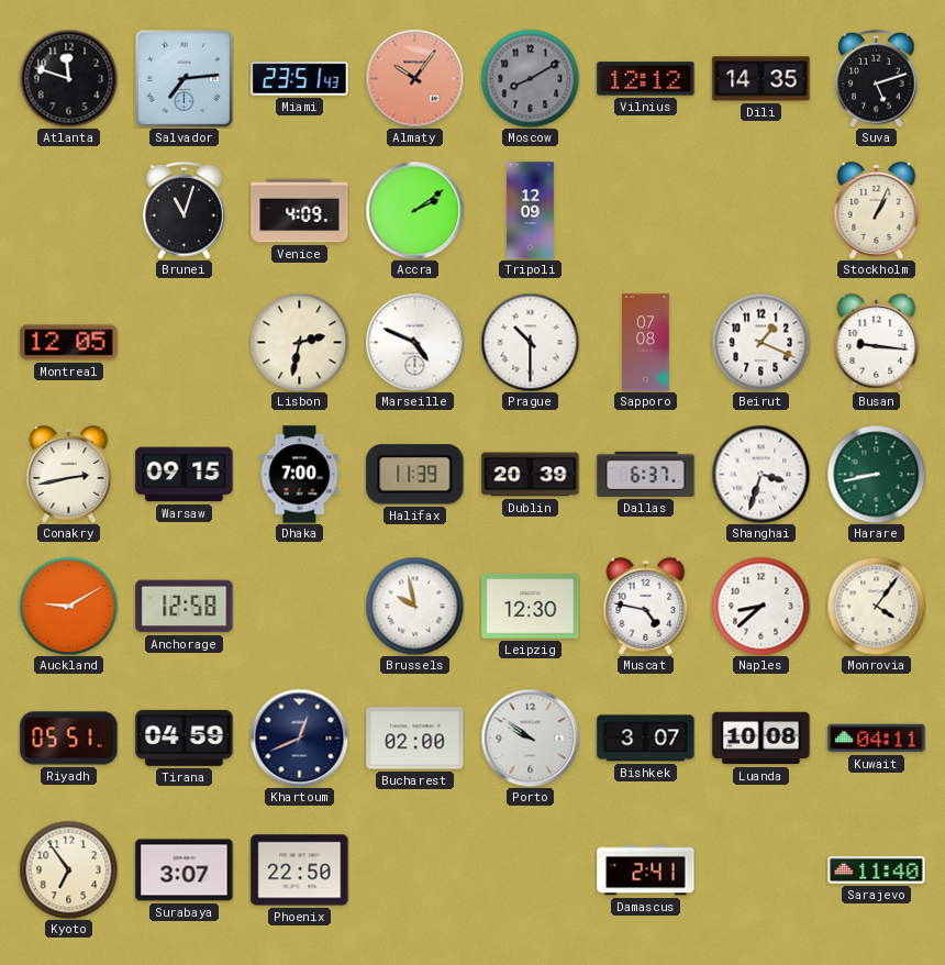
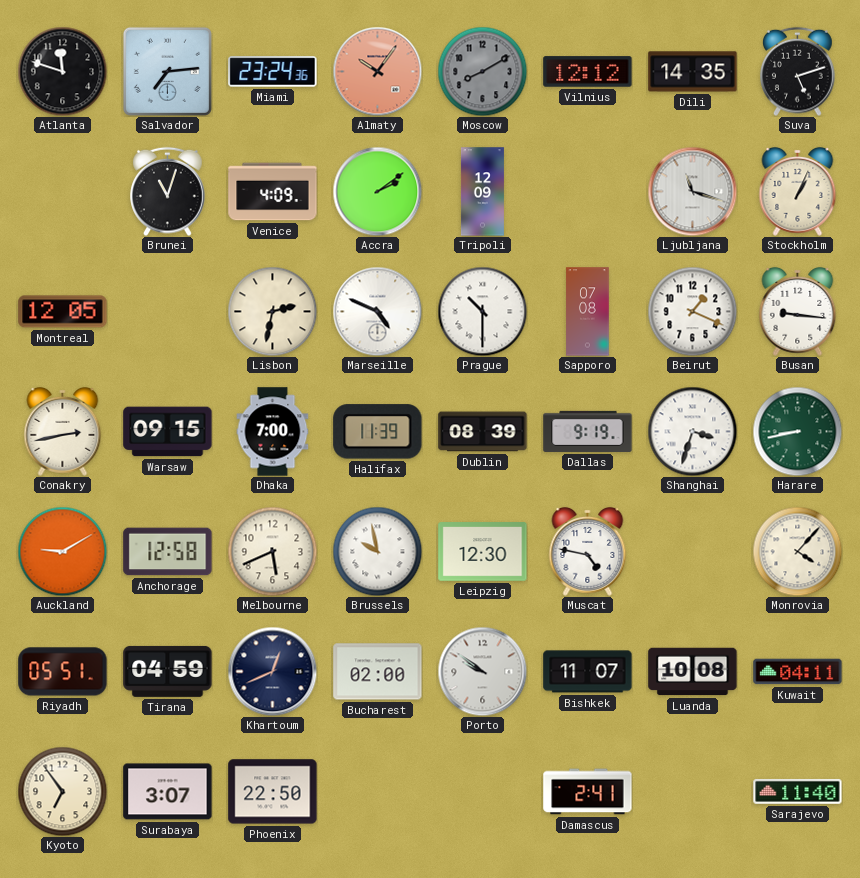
Miami: 23:51 -> 23:24 (273, 72)
Ljubljana: none -> 11:18 (692, 191)
Dublin: 20:39 -> 08:39 (483, 432)
Dallas: 6:37 -> 9:19 (588, 431)
Melbourne: none -> 5:41 (272, 551)
Naples: 8:38 -> none (760, 606)
Monrovia: 4:06 -> 4:07 (797, 551)
Bishkek: 3:07 -> 11:07 (588, 672)
